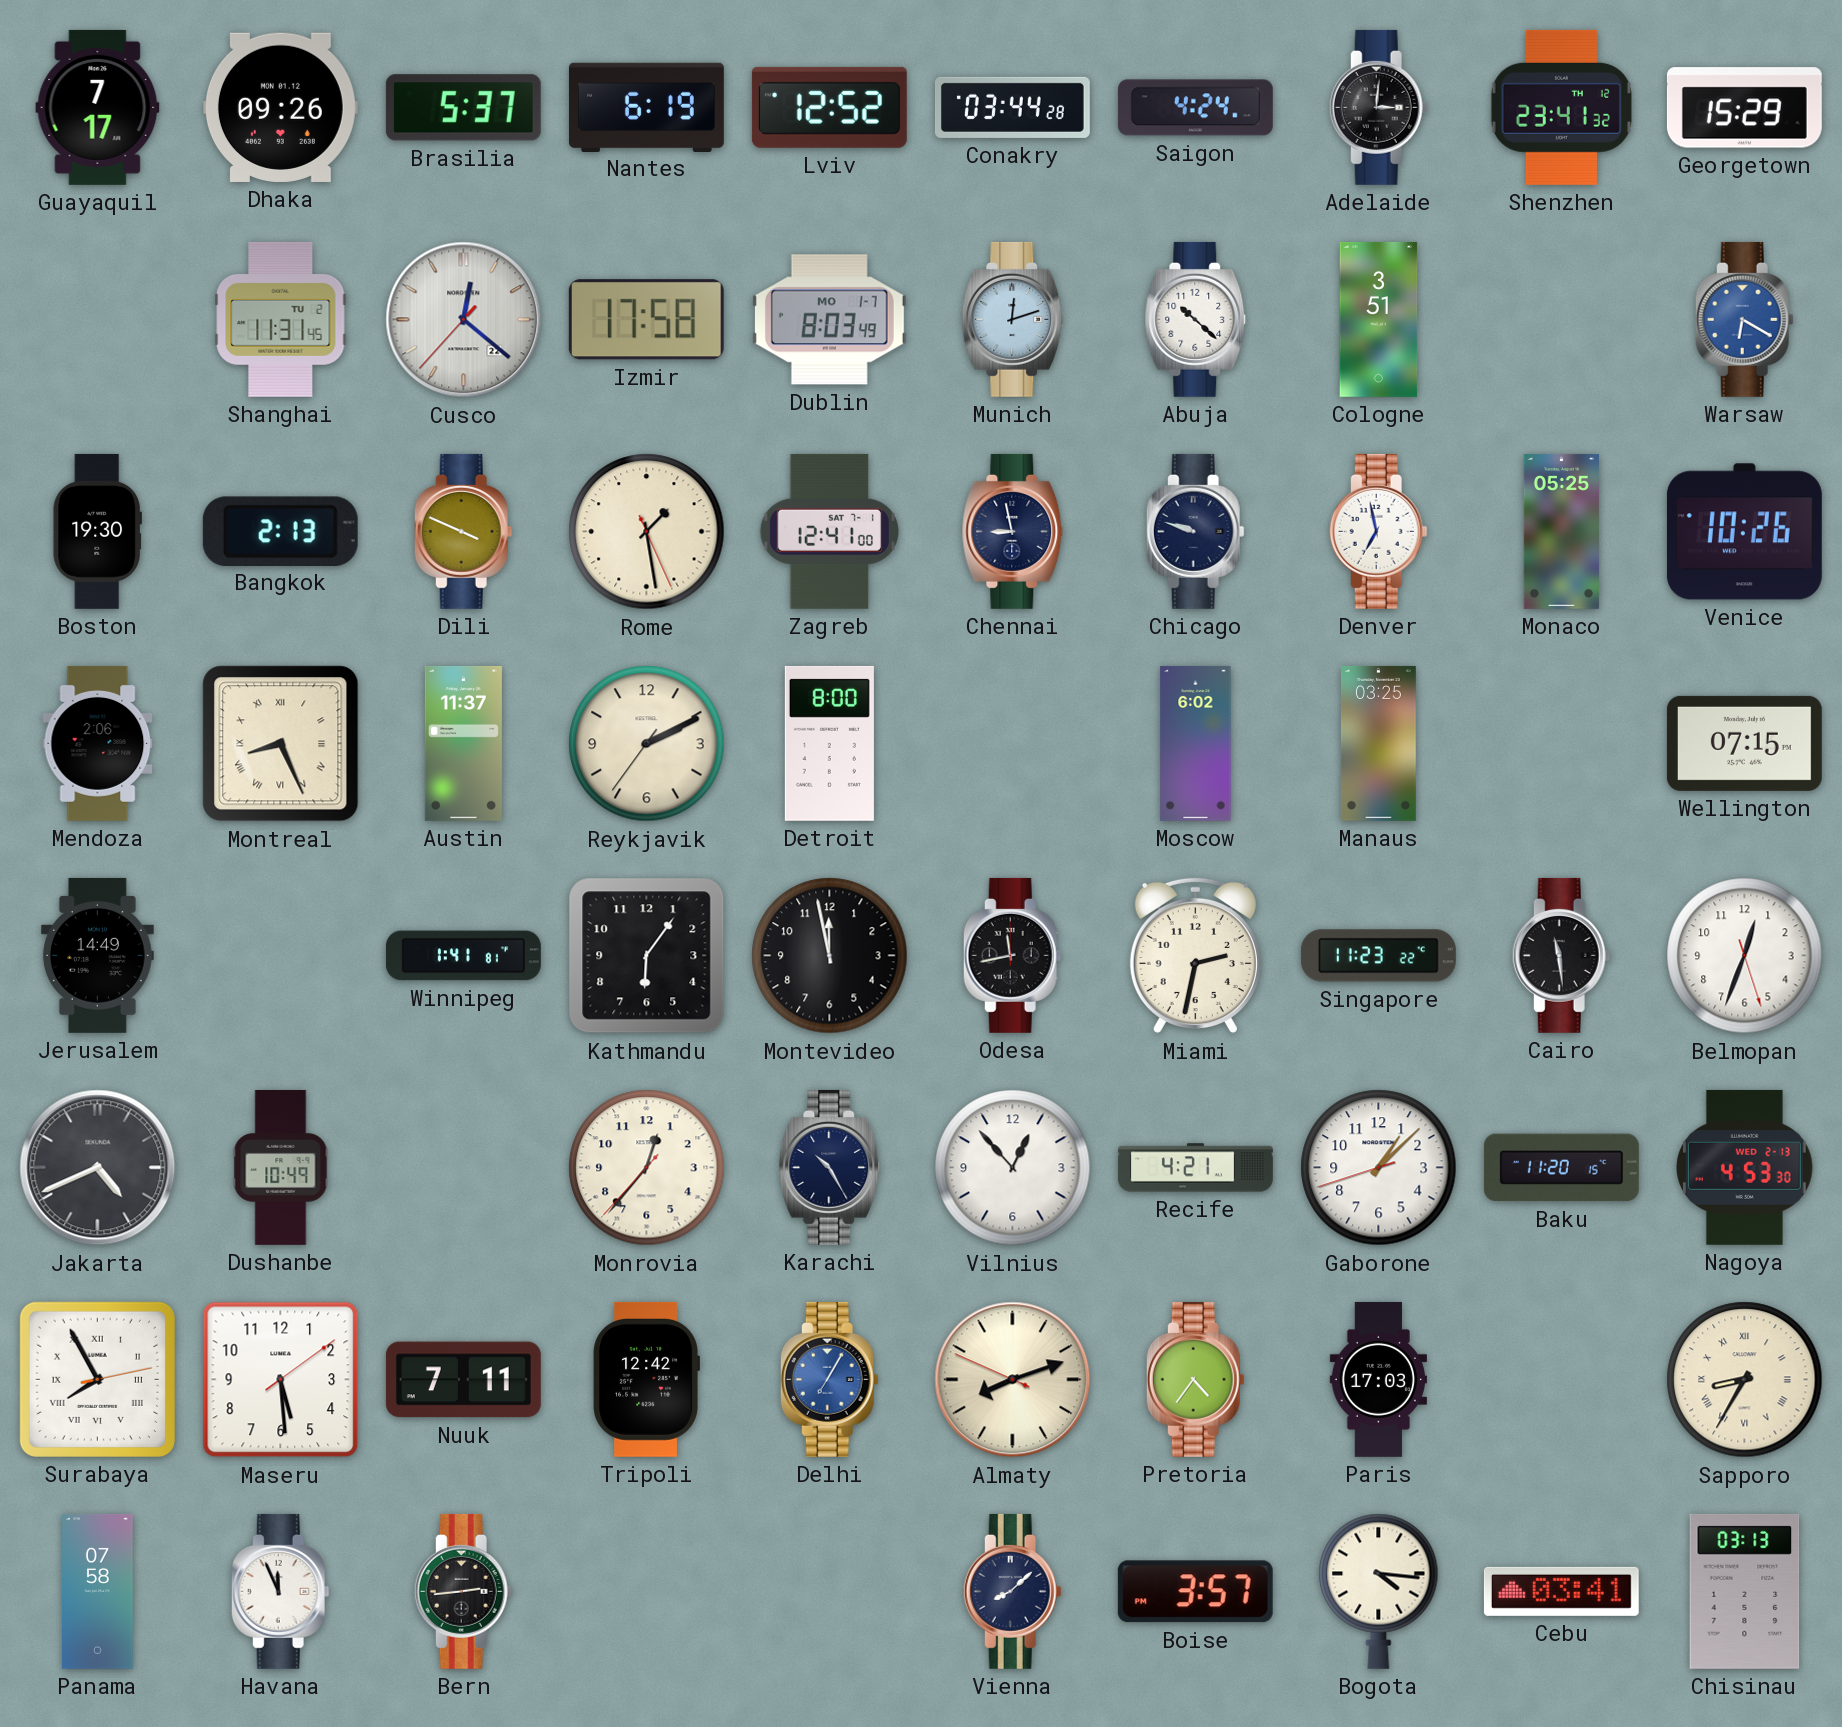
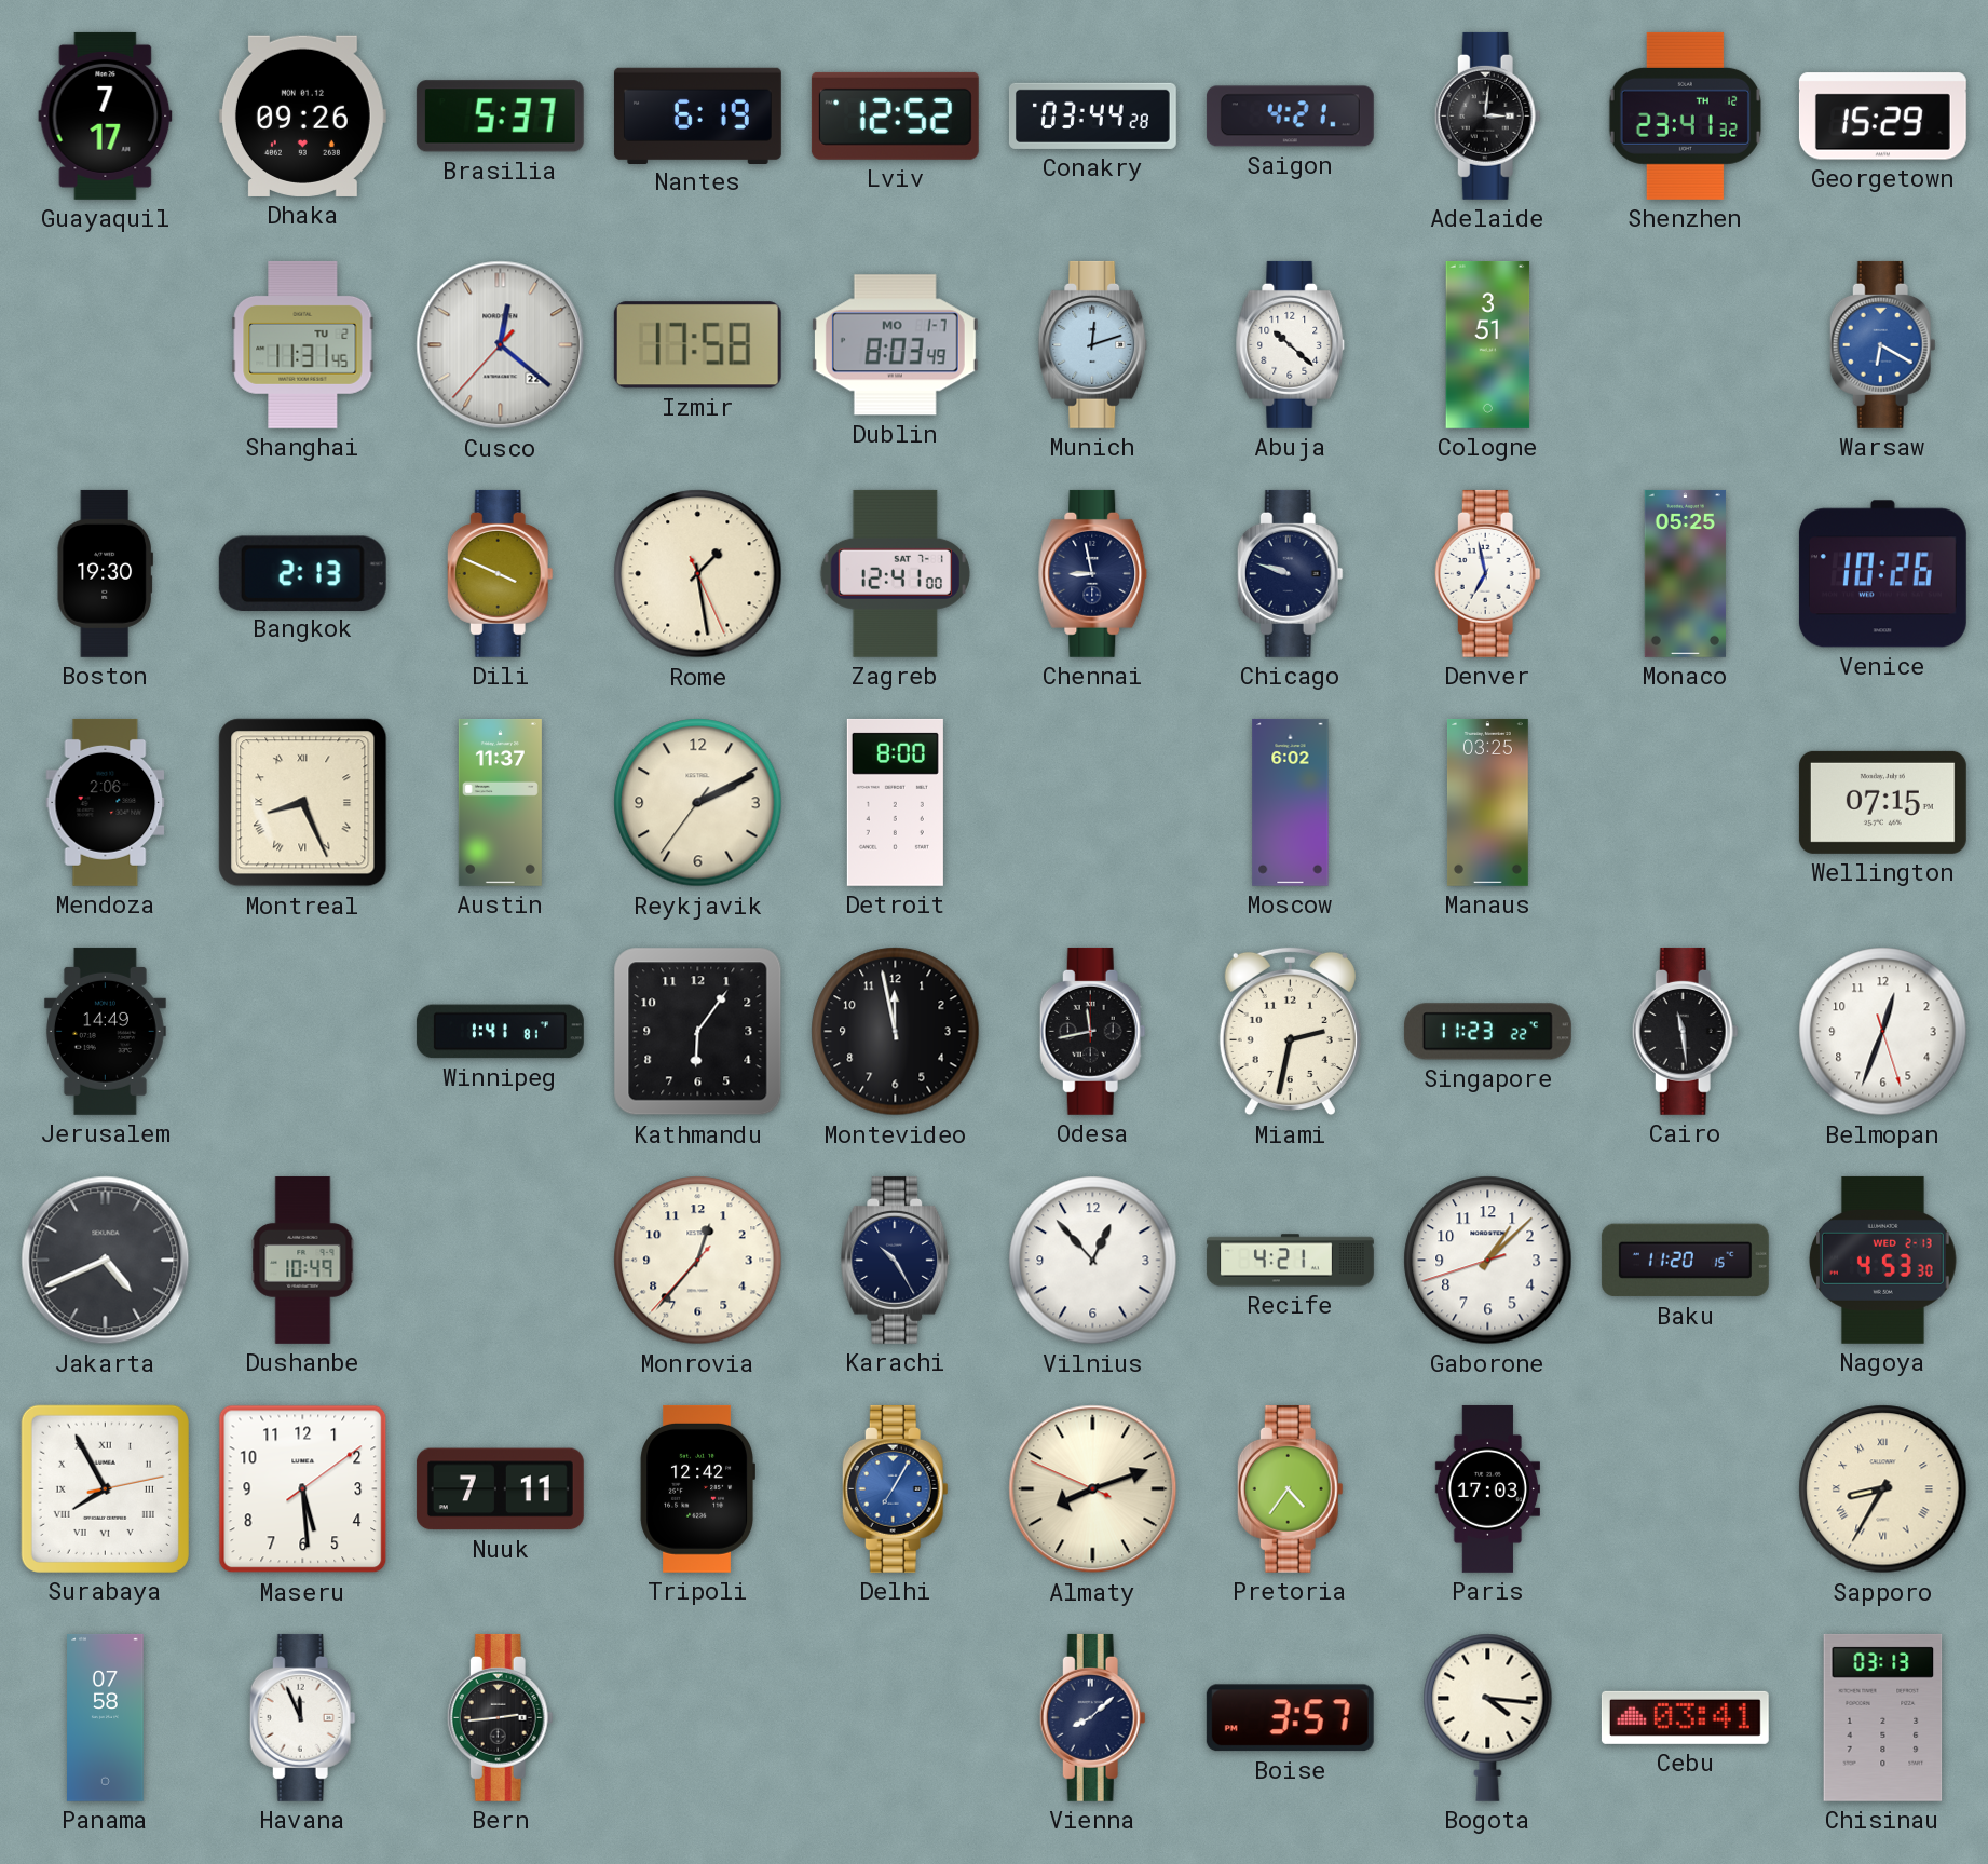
Saigon: 4:24 -> 4:21 (1290, 117)
